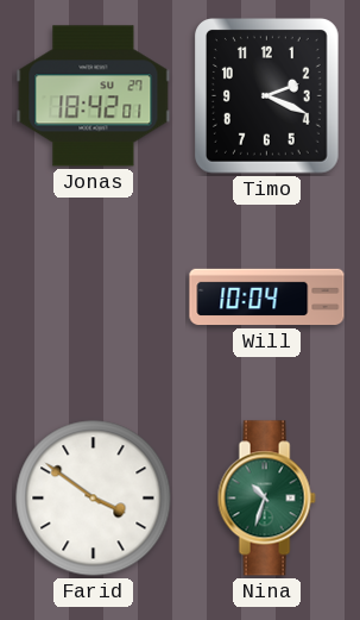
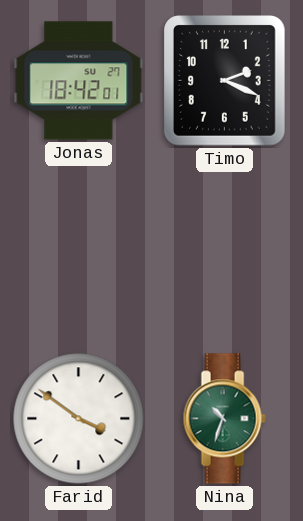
Will: 10:04 -> none (267, 298)
